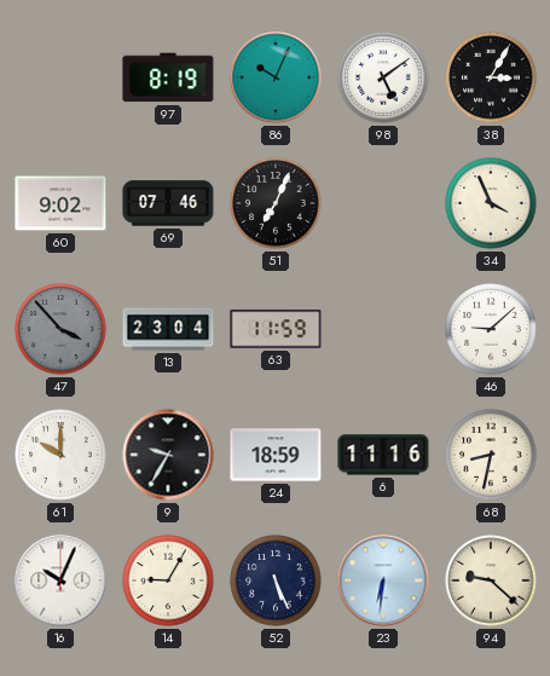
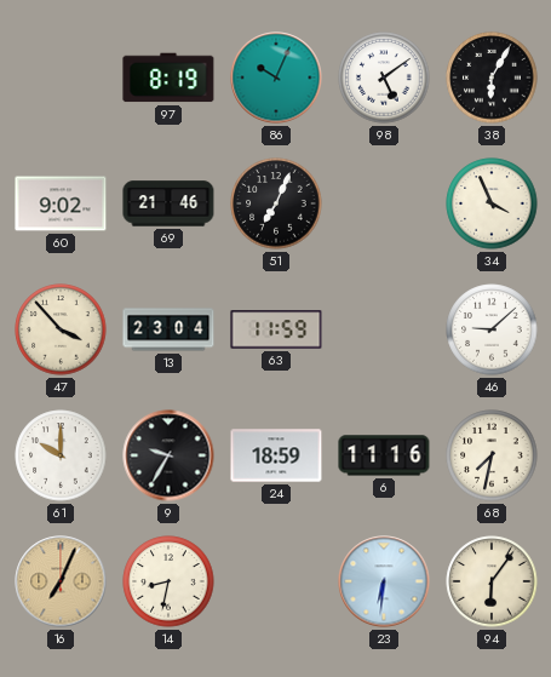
38: 3:05 -> 6:05 (492, 78)
69: 07:46 -> 21:46 (168, 203)
47 dial: grey -> cream (61, 329)
68: 8:32 -> 7:32 (492, 455)
16: 10:04 -> 7:04 (61, 581)
16 dial: white -> champagne (61, 581)
14: 9:05 -> 8:32 (168, 581)
52: 5:26 -> none (276, 580)
94: 9:22 -> 6:06 (492, 581)
